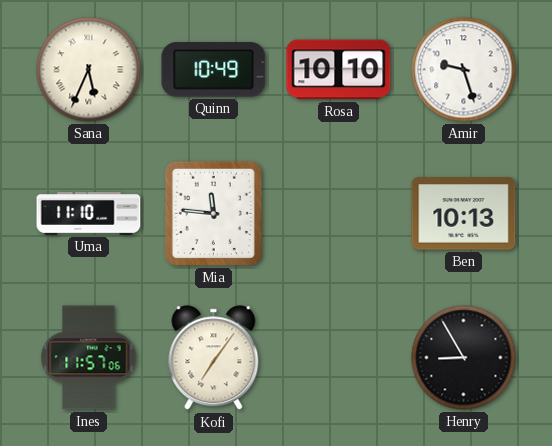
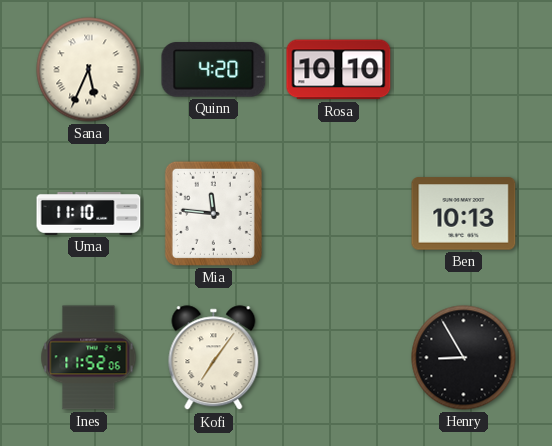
Quinn: 10:49 -> 4:20 (214, 70)
Amir: 9:27 -> none (464, 70)
Ines: 11:57 -> 11:52 (89, 358)
